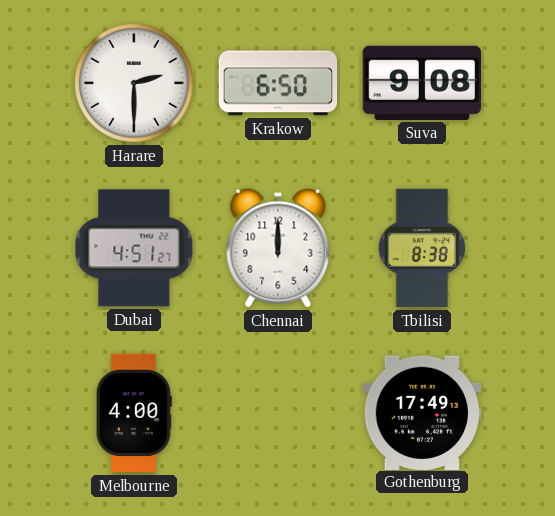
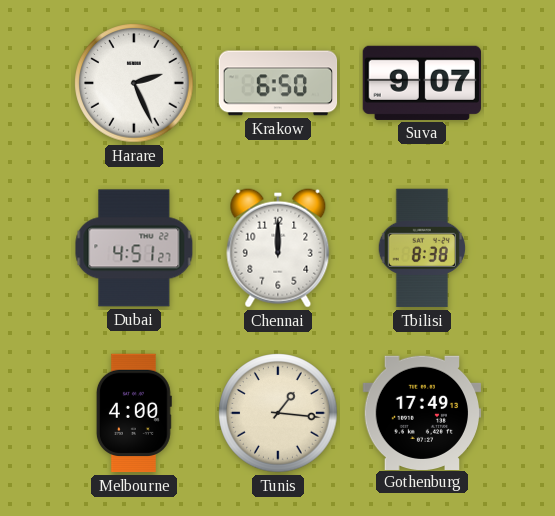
Harare: 2:30 -> 2:26 (134, 83)
Suva: 9:08 -> 9:07 (421, 83)
Tunis: none -> 1:16 (278, 413)
